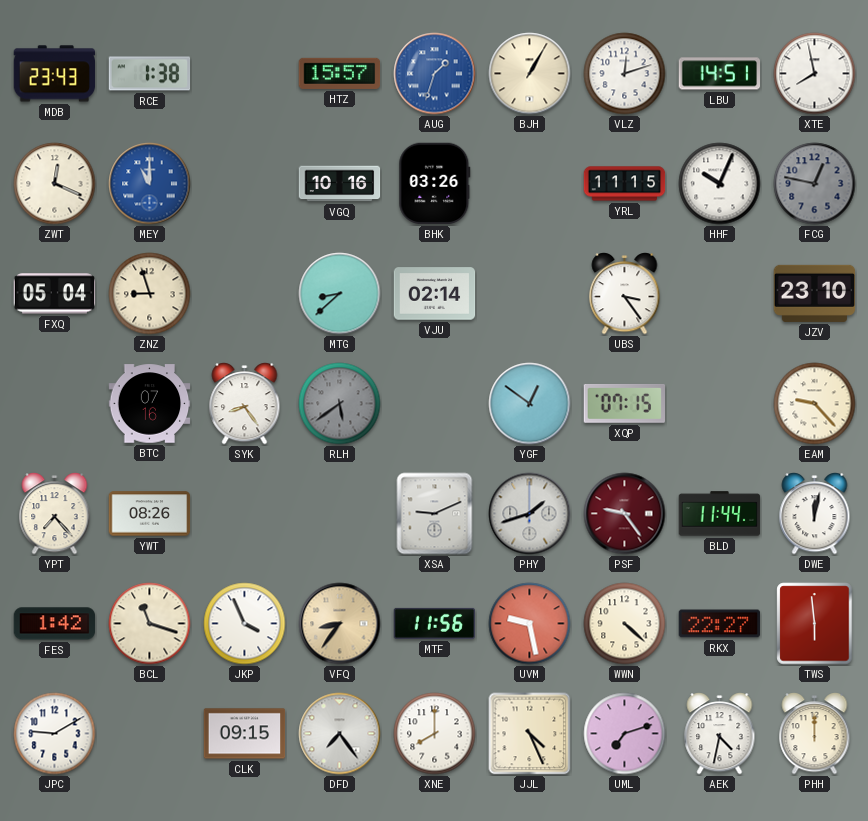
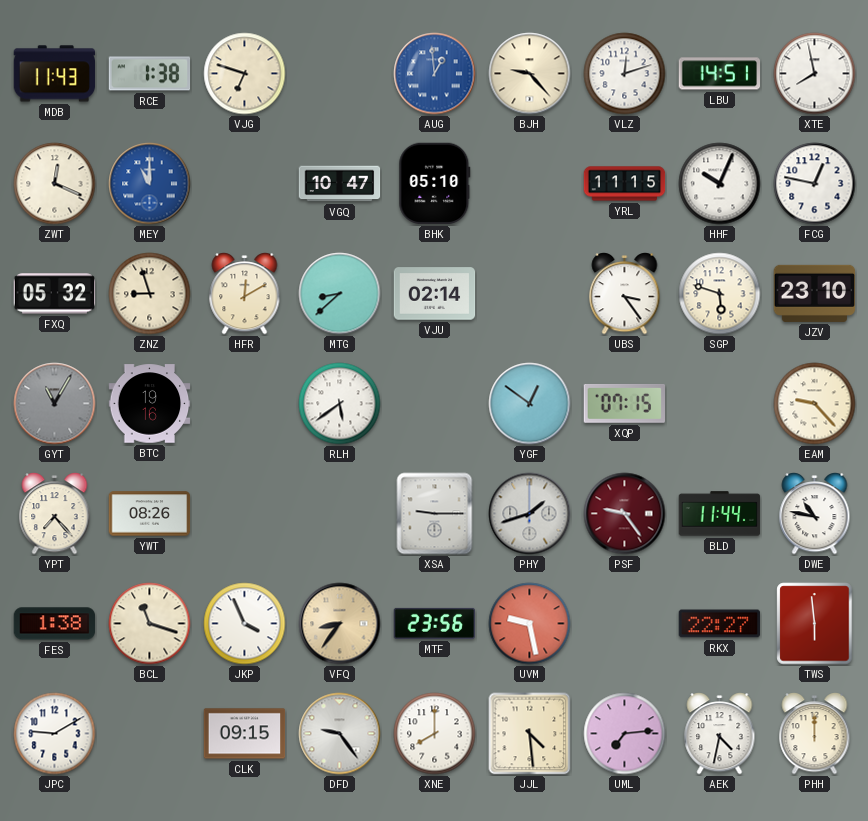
MDB: 23:43 -> 11:43 (55, 74)
VJG: none -> 6:48 (245, 74)
HTZ: 15:57 -> none (340, 73)
AUG: 1:33 -> 12:59 (435, 74)
BJH: 1:05 -> 9:23 (530, 74)
VGQ: 10:16 -> 10:47 (340, 184)
BHK: 03:26 -> 05:10 (435, 184)
FCG dial: grey -> white (815, 184)
FXQ: 05:04 -> 05:32 (55, 294)
HFR: none -> 12:10 (245, 294)
SGP: none -> 5:48 (720, 294)
GYT: none -> 11:05 (55, 404)
BTC: 07:16 -> 19:16 (150, 404)
SYK: 8:24 -> none (245, 404)
RLH dial: grey -> white (340, 404)
XSA: 9:11 -> 9:15 (435, 514)
DWE: 12:02 -> 10:47 (815, 514)
FES: 1:42 -> 1:38 (55, 624)
MTF: 11:56 -> 23:56 (435, 623)
WWN: 4:22 -> none (625, 624)
DFD: 7:24 -> 9:24 (340, 734)
JJL: 4:26 -> 4:29 (530, 734)
UML: 7:12 -> 7:14 (625, 734)
